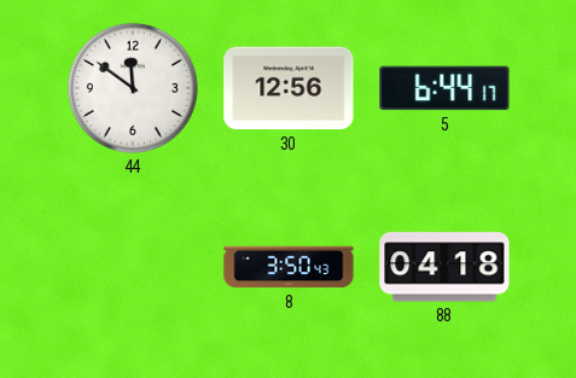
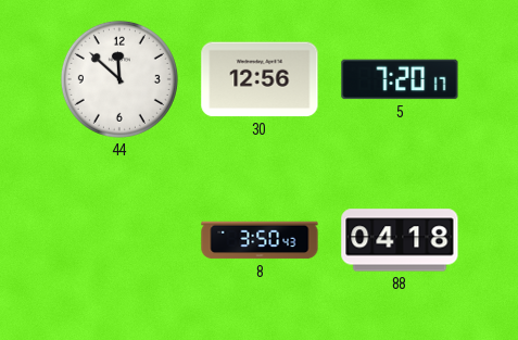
44: 11:51 -> 11:52 (119, 79)
5: 6:44 -> 7:20 (400, 79)
